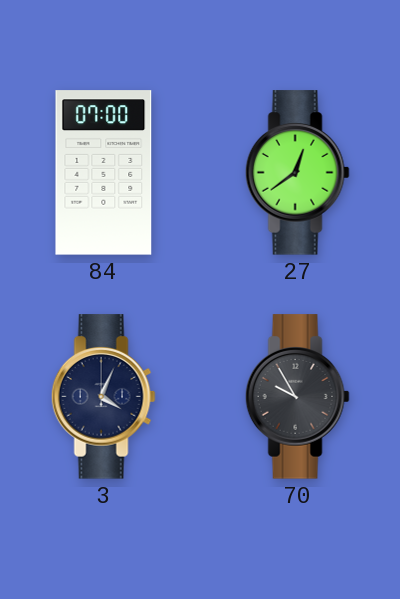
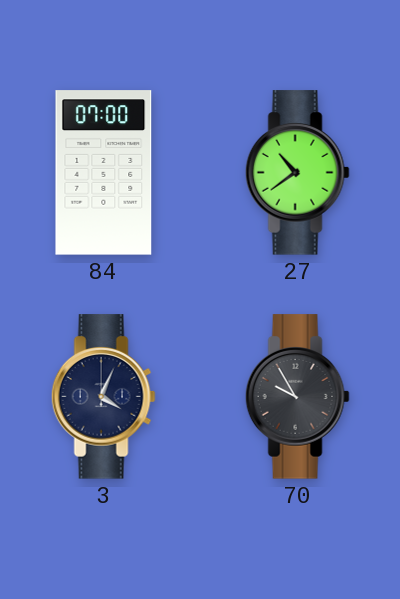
27: 12:39 -> 10:39 (297, 173)
